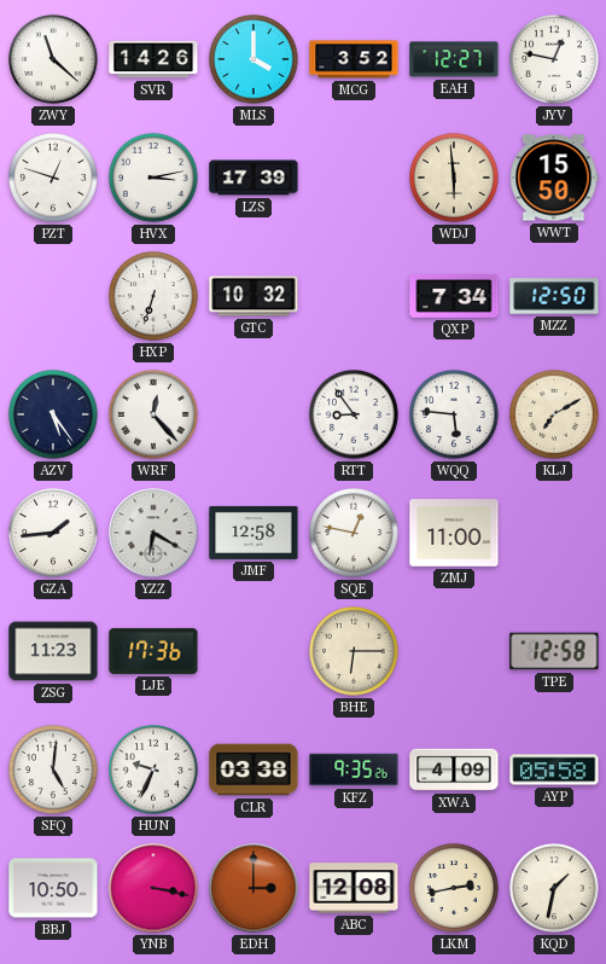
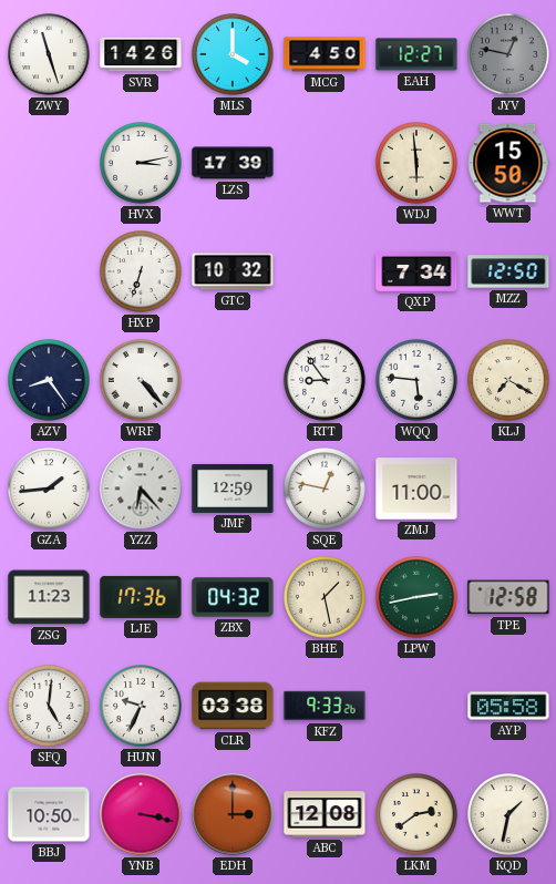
ZWY: 11:22 -> 11:27 (50, 55)
MCG: 3:52 -> 4:50 (325, 54)
JYV dial: white -> grey (509, 55)
PZT: 12:48 -> none (54, 179)
AZV: 5:24 -> 8:24 (50, 381)
WRF: 12:23 -> 4:23 (142, 381)
KLJ: 7:10 -> 7:20 (509, 381)
YZZ: 6:20 -> 6:23 (141, 489)
JMF: 12:58 -> 12:59 (233, 489)
ZBX: none -> 04:32 (233, 597)
BHE: 6:15 -> 1:28 (326, 598)
LPW: none -> 2:43 (418, 598)
KFZ: 9:35 -> 9:33 (325, 706)
XWA: 4:09 -> none (454, 770)
LKM: 2:43 -> 2:39 (418, 815)
